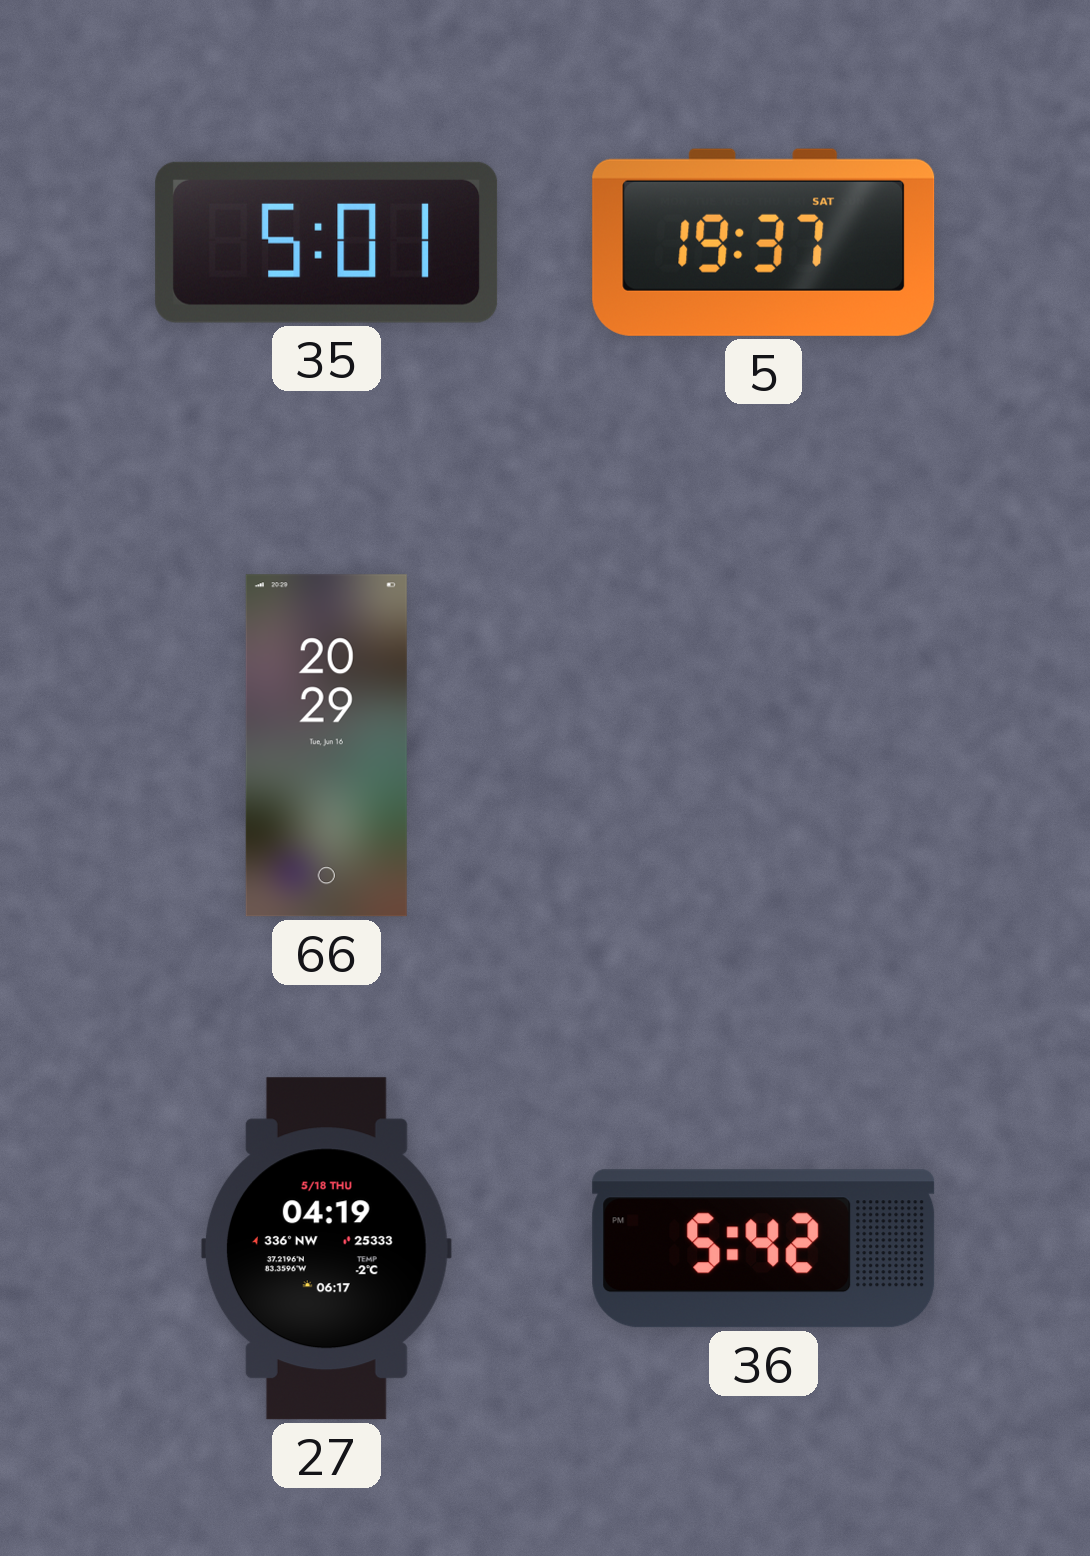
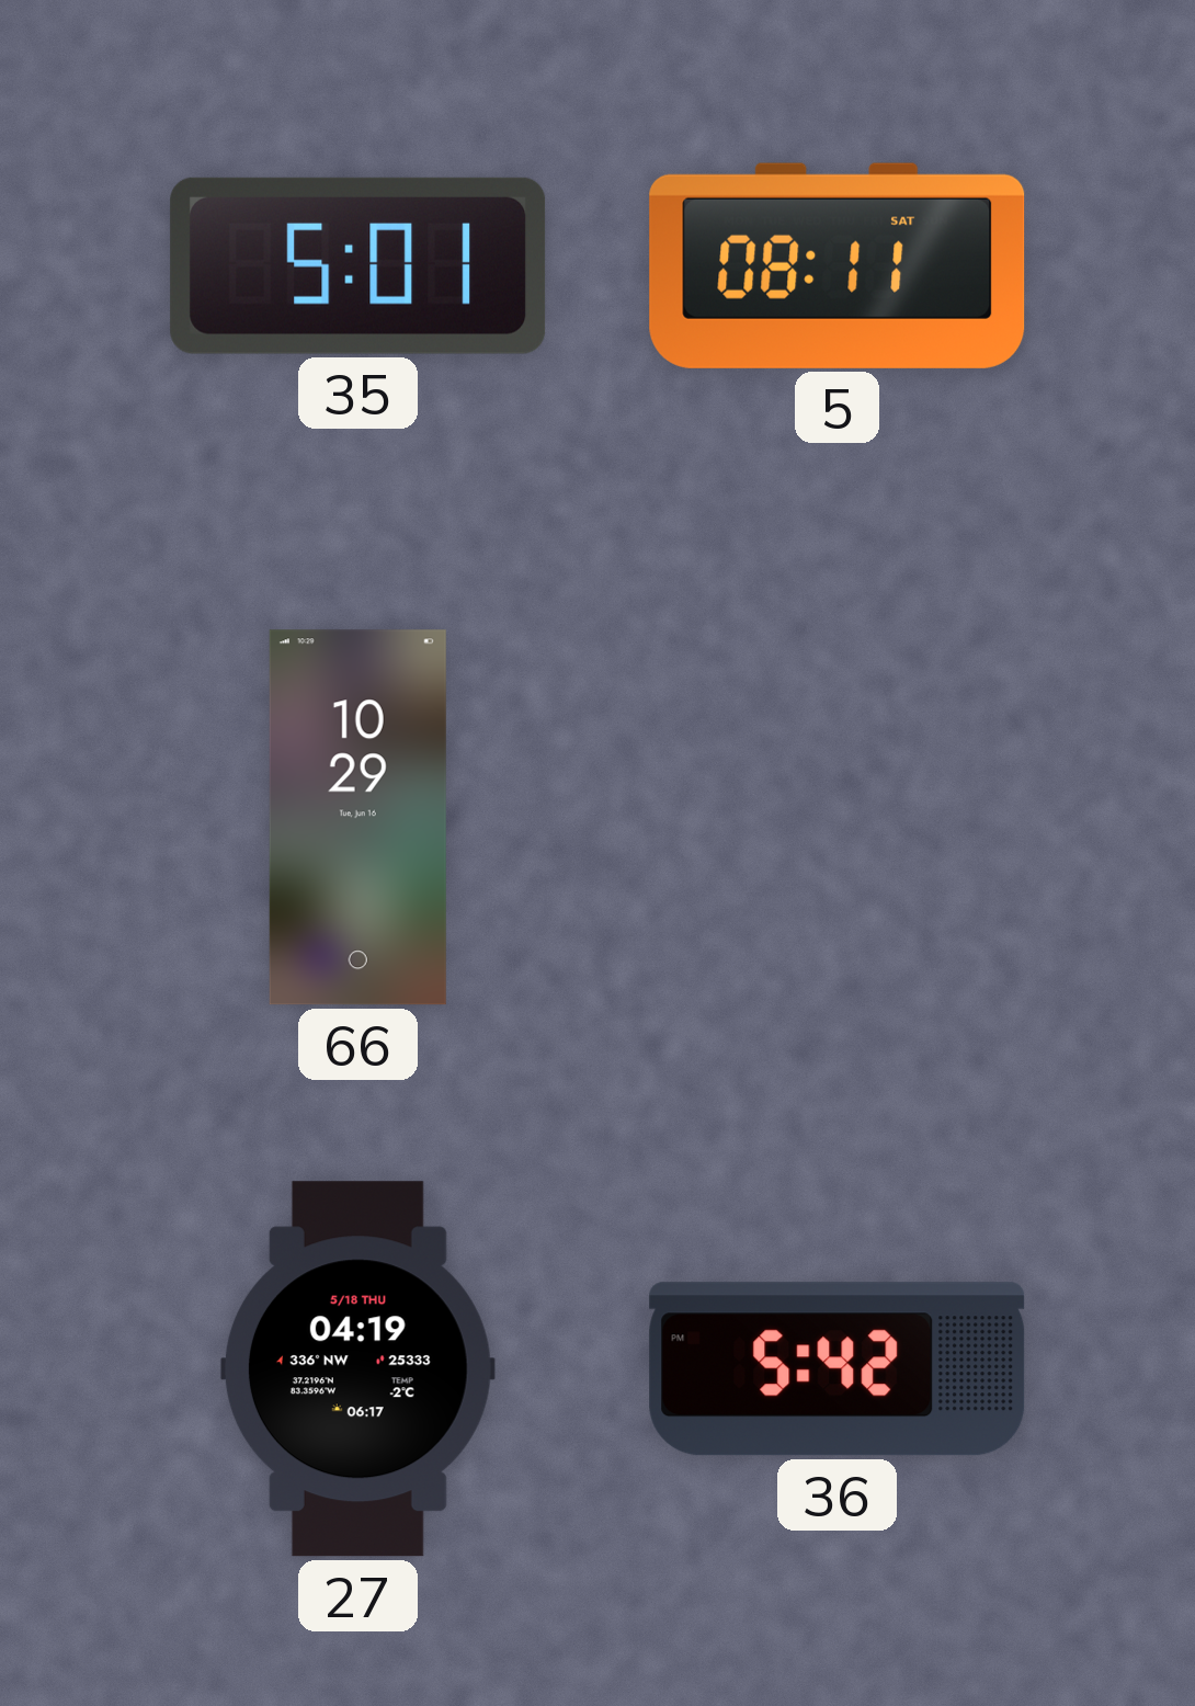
5: 19:37 -> 08:11 (838, 265)
66: 20:29 -> 10:29 (357, 818)
